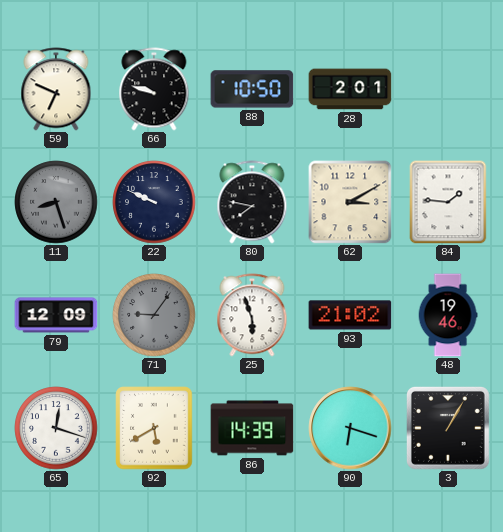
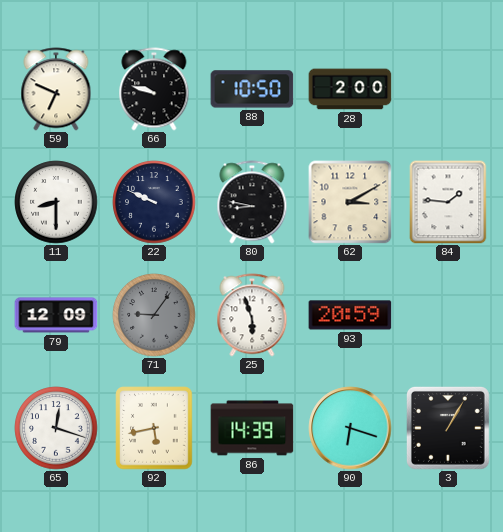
28: 2:01 -> 2:00 (350, 89)
11: 8:27 -> 8:30 (56, 202)
11 dial: grey -> white (56, 202)
80: 7:47 -> 8:47 (252, 202)
93: 21:02 -> 20:59 (350, 315)
48: 19:46 -> none (448, 315)
92: 5:40 -> 5:43 (154, 428)
